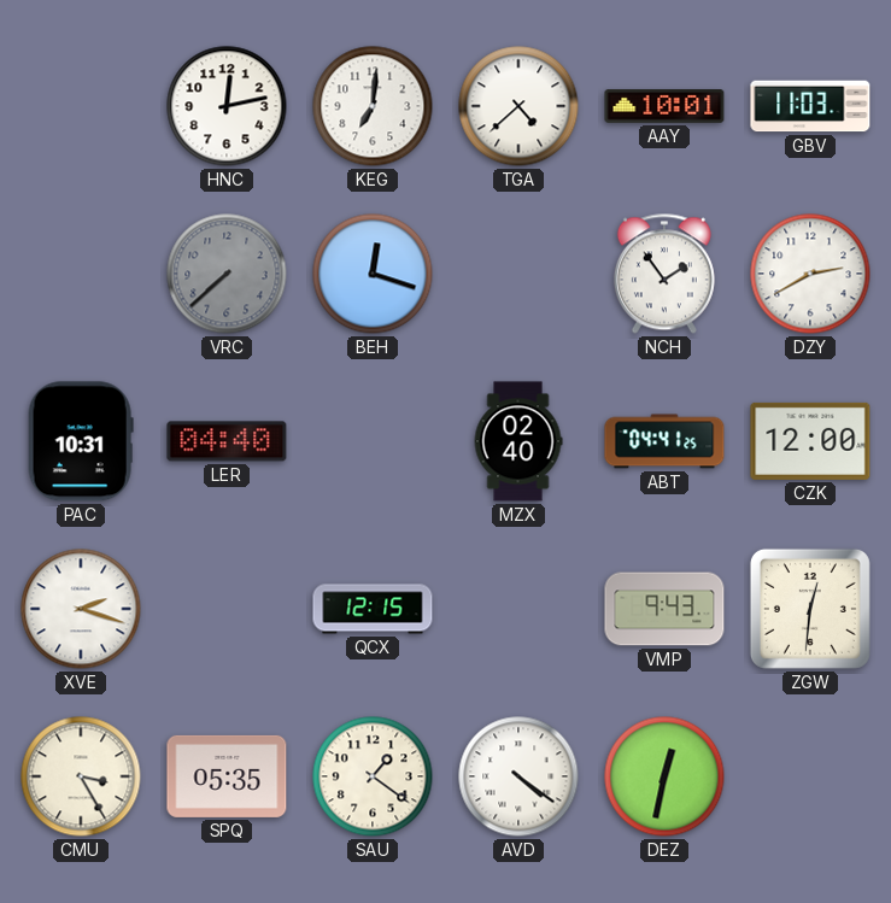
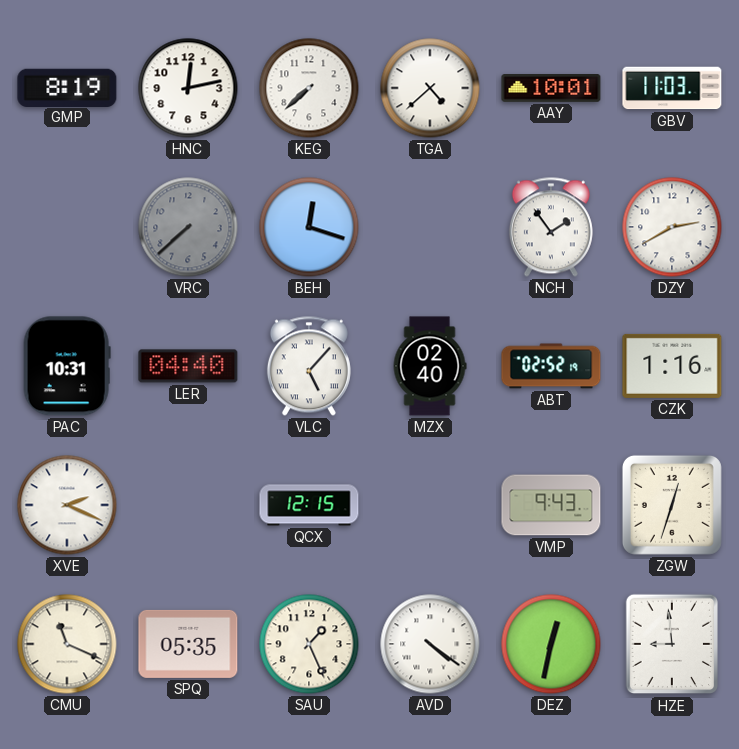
GMP: none -> 8:19 (67, 87)
KEG: 7:01 -> 7:38 (309, 88)
VLC: none -> 5:07 (309, 366)
ABT: 04:41 -> 02:52 (551, 366)
CZK: 12:00 -> 1:16 (672, 366)
XVE: 2:18 -> 2:19 (67, 505)
ZGW: 12:31 -> 12:33 (672, 505)
CMU: 3:25 -> 11:19 (67, 644)
SAU: 1:21 -> 1:26 (309, 644)
HZE: none -> 8:59 (672, 644)
